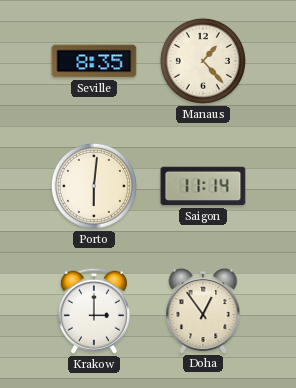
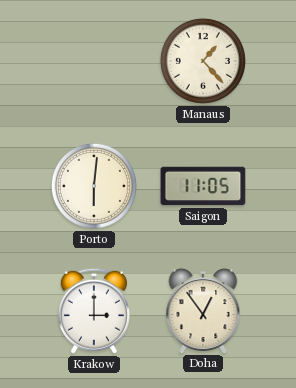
Seville: 8:35 -> none (94, 61)
Saigon: 11:14 -> 11:05 (203, 186)
